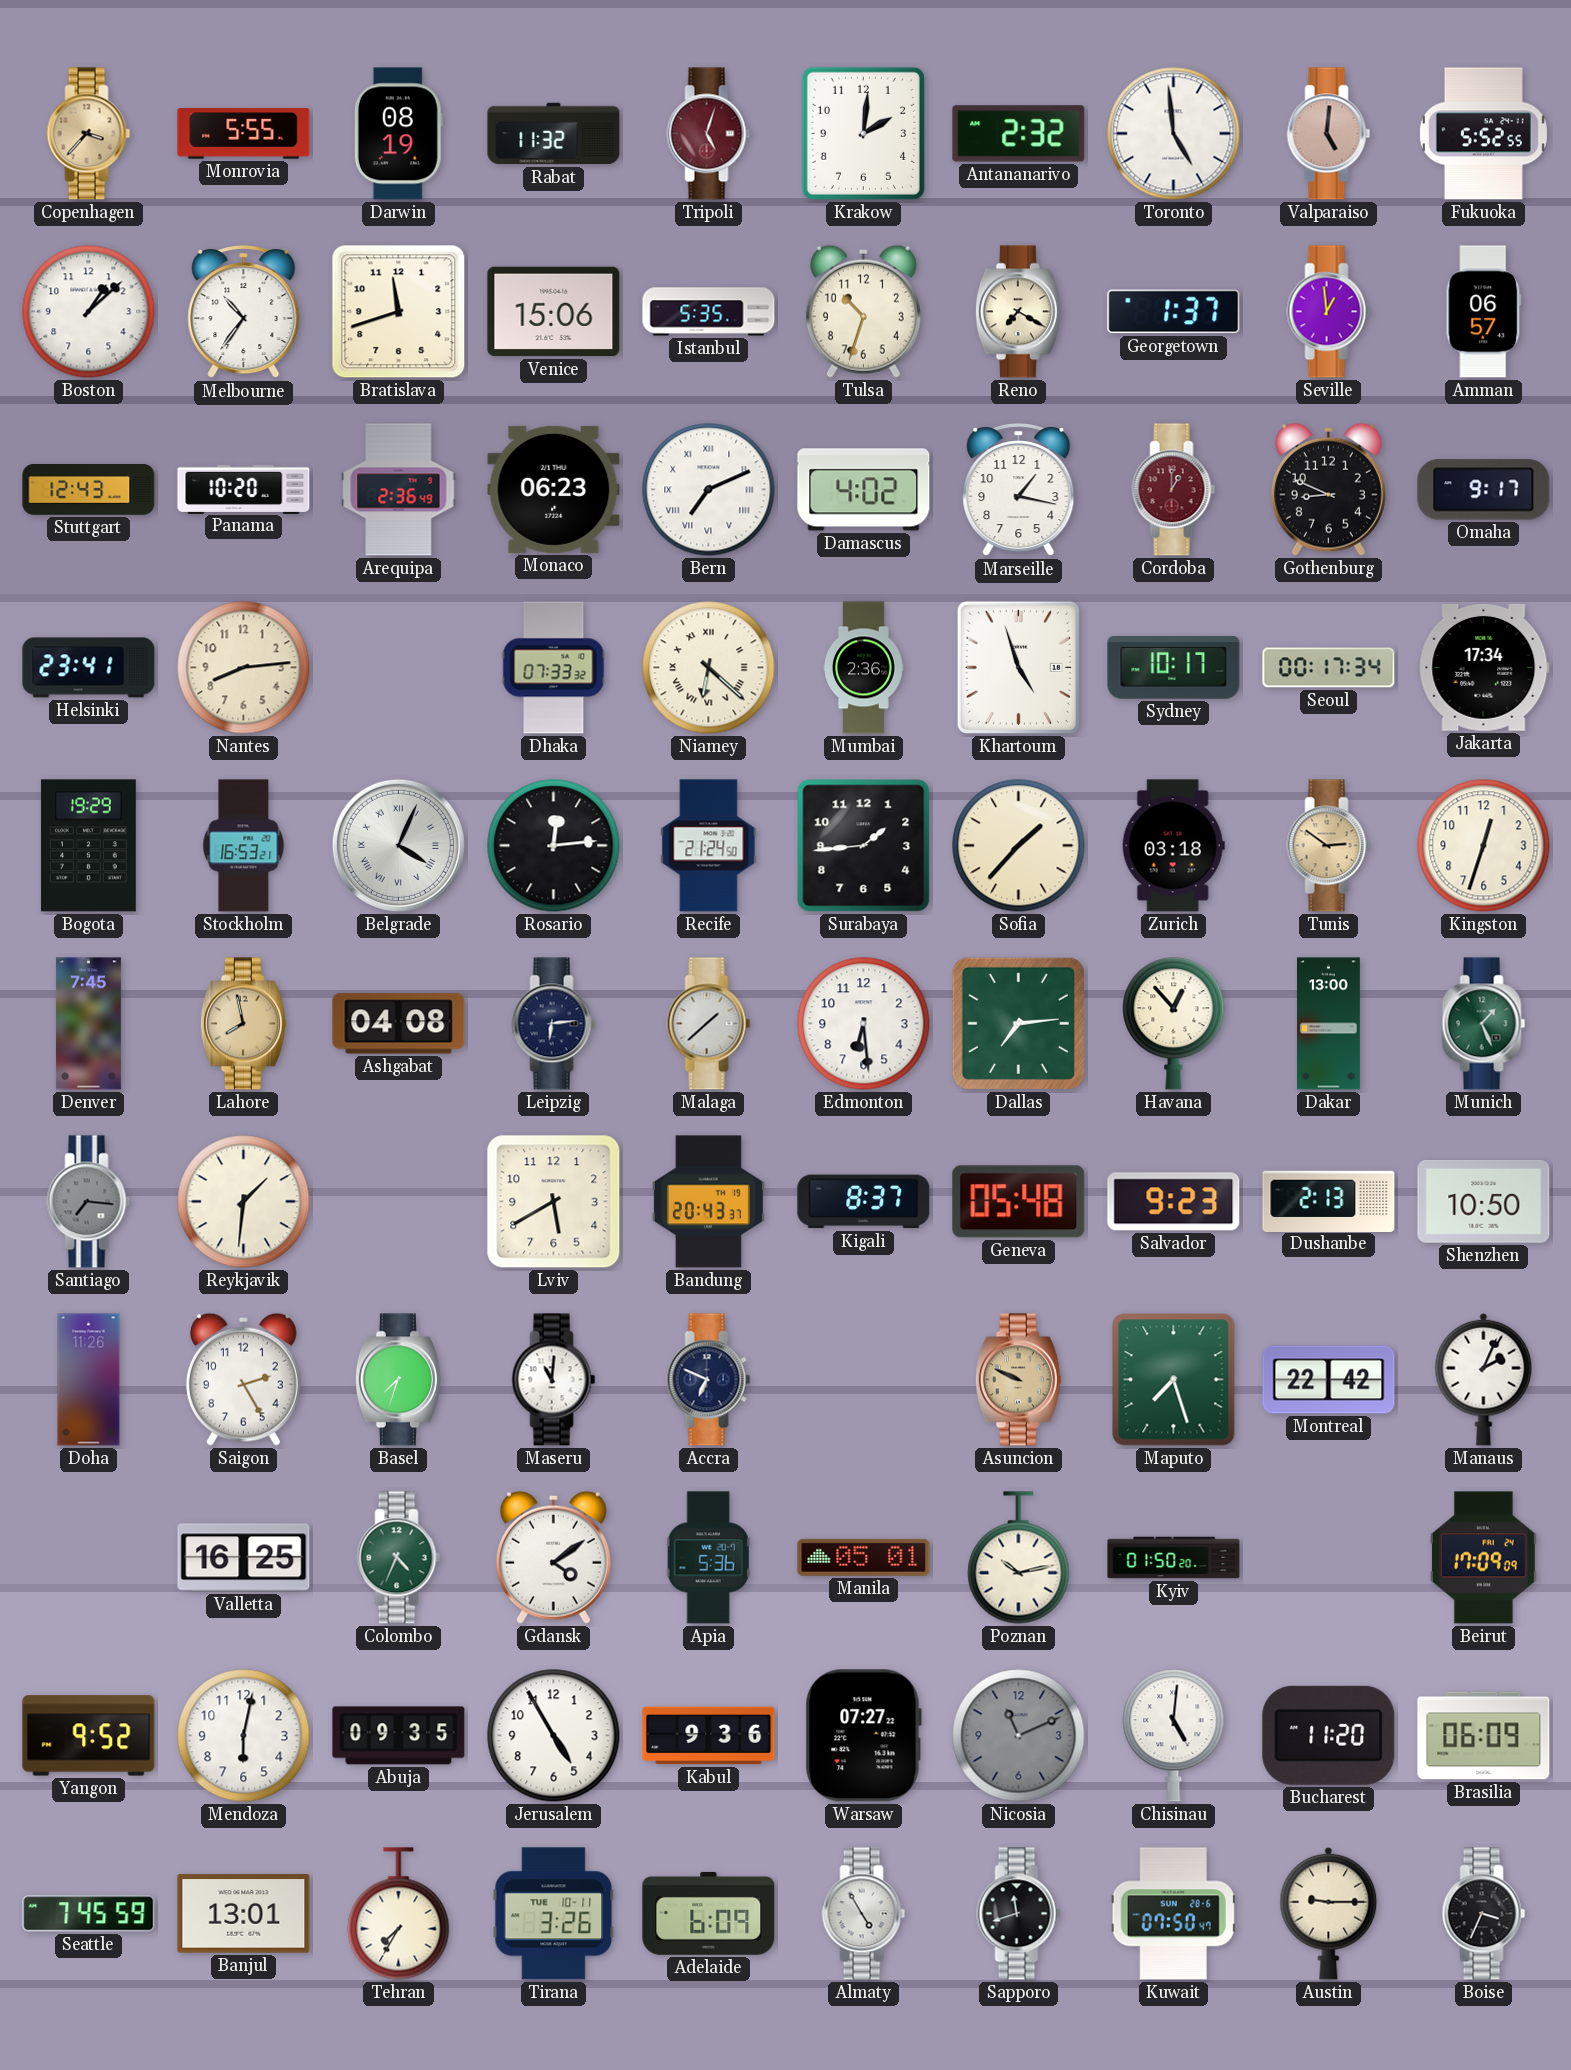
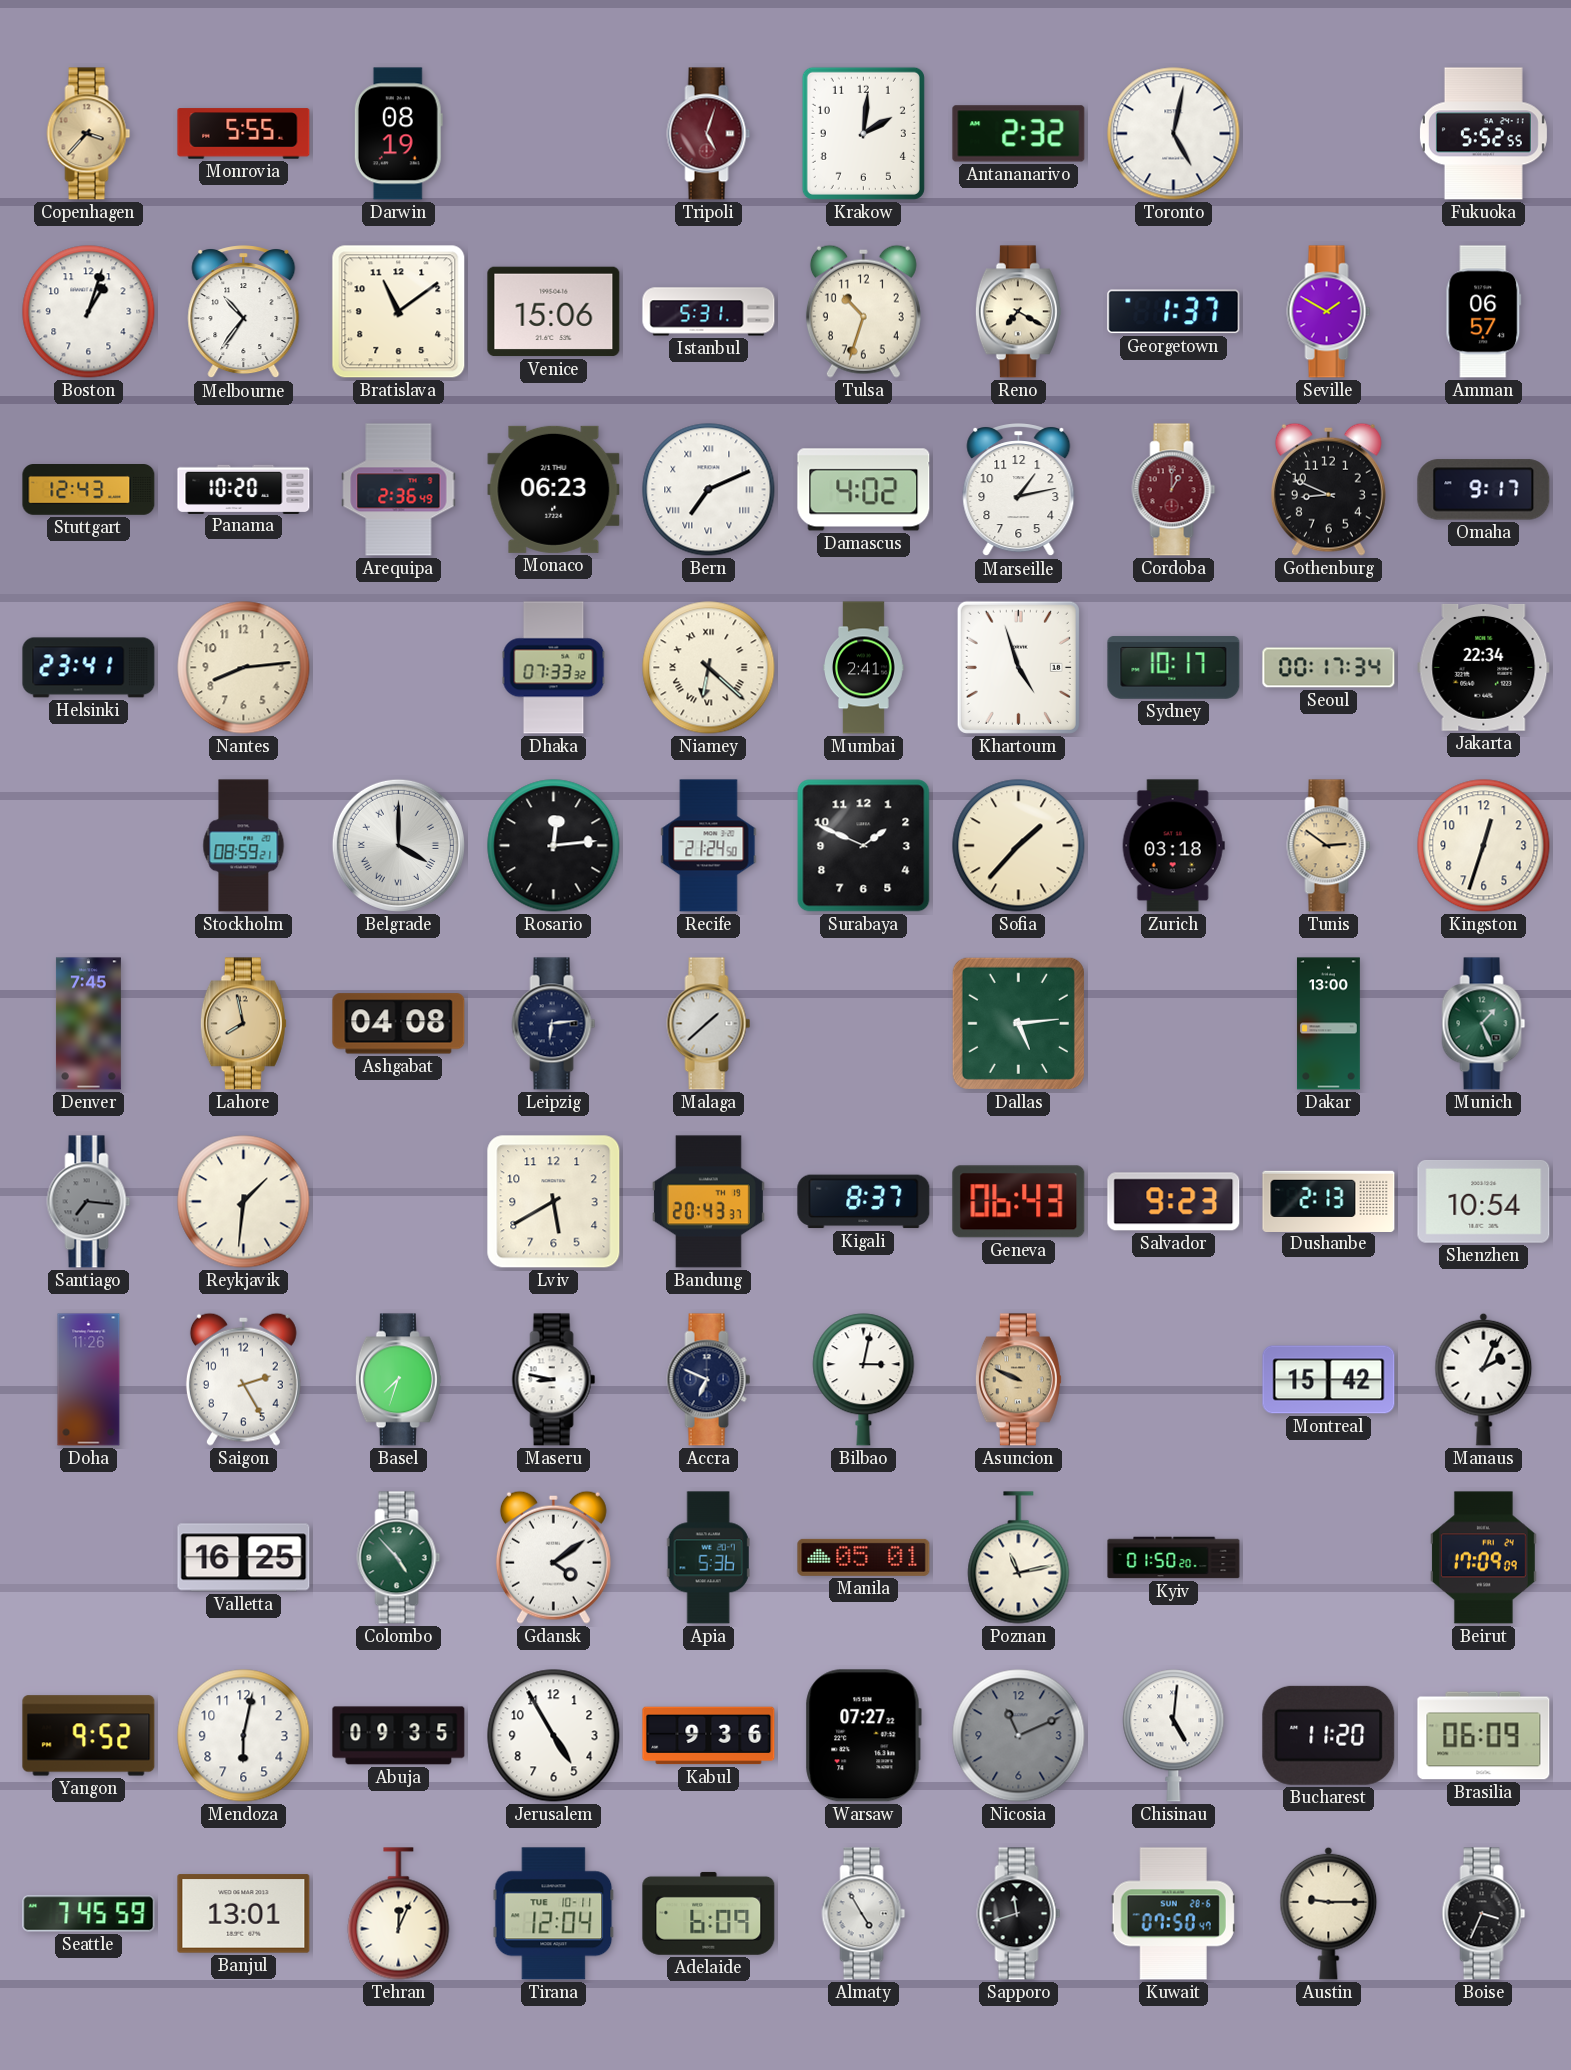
Rabat: 11:32 -> none (554, 134)
Toronto: 4:59 -> 5:02 (1174, 134)
Valparaiso: 5:01 -> none (1329, 134)
Boston: 1:08 -> 1:03 (89, 312)
Bratislava: 11:42 -> 11:09 (399, 312)
Istanbul: 5:35 -> 5:31 (709, 312)
Seville: 12:59 -> 1:50 (1329, 312)
Marseille: 1:17 -> 1:13 (1019, 490)
Mumbai: 2:36 -> 2:41 (864, 668)
Jakarta: 17:34 -> 22:34 (1484, 667)
Bogota: 19:29 -> none (88, 846)
Stockholm: 16:53 -> 08:59 (244, 846)
Belgrade: 4:04 -> 4:00 (398, 845)
Surabaya: 1:44 -> 1:49 (864, 846)
Edmonton: 6:29 -> none (864, 1024)
Dallas: 7:14 -> 5:14 (1018, 1023)
Havana: 12:53 -> none (1174, 1024)
Geneva: 05:48 -> 06:43 (1019, 1202)
Shenzhen: 10:50 -> 10:54 (1484, 1201)
Maseru: 11:01 -> 8:47 (554, 1380)
Bilbao: none -> 3:02 (864, 1380)
Maputo: 7:27 -> none (1174, 1380)
Montreal: 22:42 -> 15:42 (1329, 1380)
Colombo: 4:34 -> 4:53 (399, 1558)
Poznan: 10:13 -> 11:13 (1019, 1558)
Tehran: 7:35 -> 12:04 (399, 1914)
Tirana: 3:26 -> 12:04 (554, 1914)
